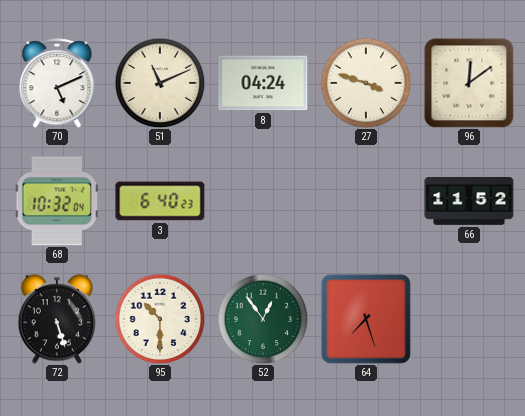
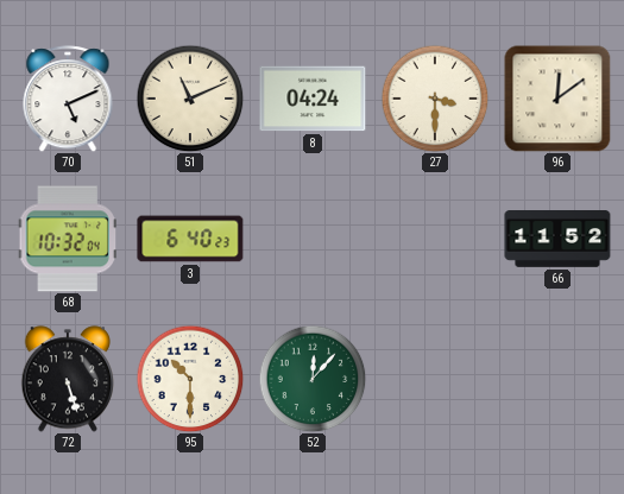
27: 3:48 -> 3:30 (435, 99)
52: 12:54 -> 12:07 (313, 379)
64: 7:27 -> none (366, 319)
